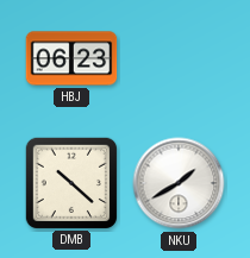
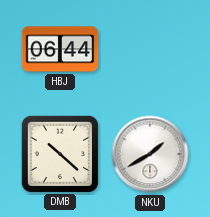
HBJ: 06:23 -> 06:44 (60, 49)
